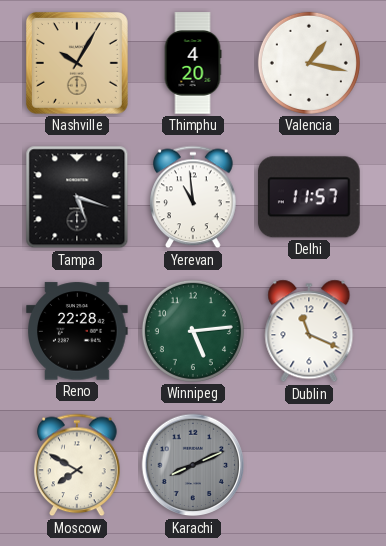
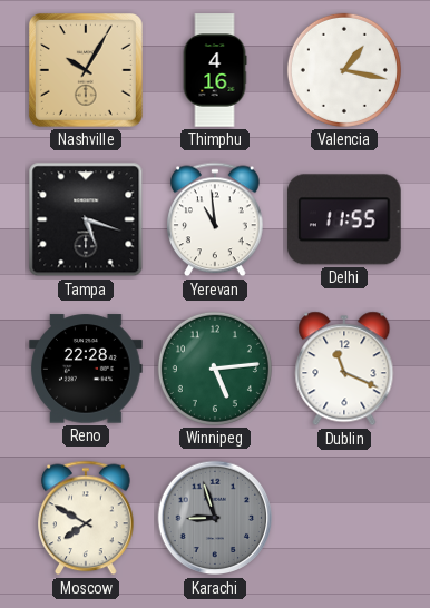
Thimphu: 4:20 -> 4:16 (215, 70)
Delhi: 11:57 -> 11:55 (344, 219)
Karachi: 8:11 -> 8:57 (215, 518)
